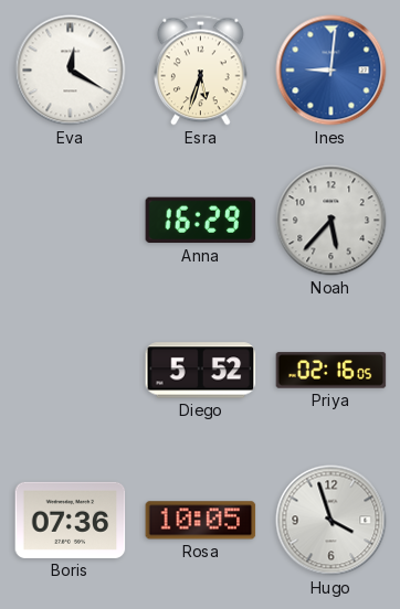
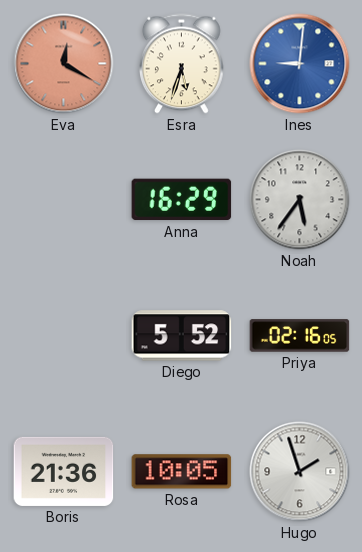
Eva dial: white -> salmon (64, 64)
Noah: 5:37 -> 5:36 (300, 200)
Boris: 07:36 -> 21:36 (64, 471)
Hugo: 3:57 -> 1:57 (300, 472)
